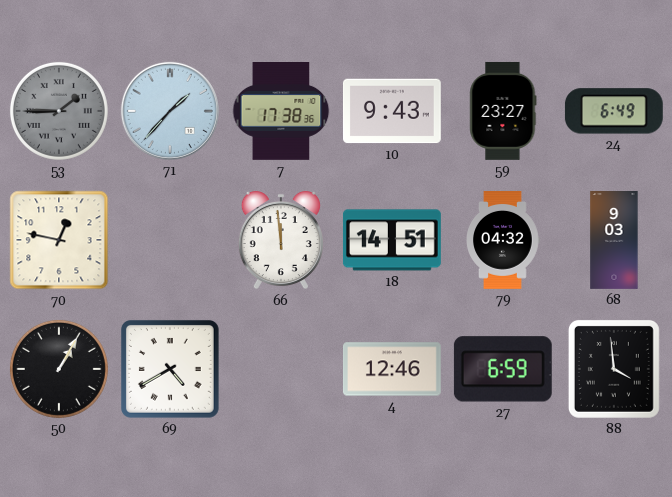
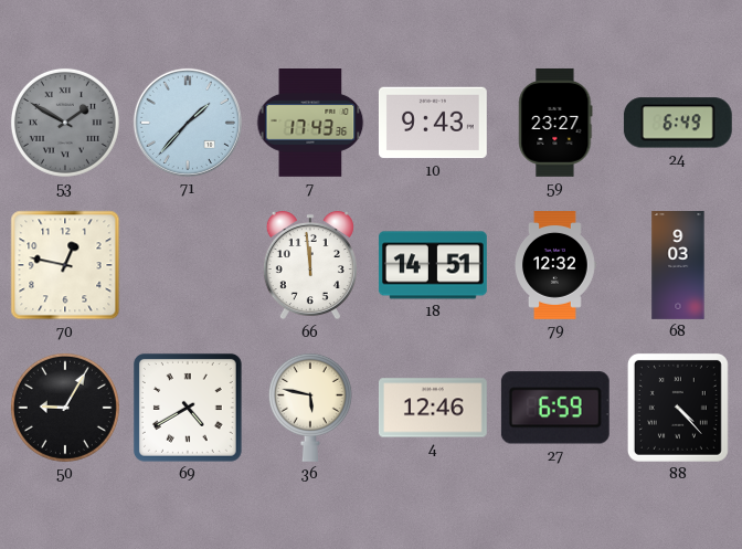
53: 1:45 -> 1:50 (65, 123)
7: 17:38 -> 17:43 (310, 124)
79: 04:32 -> 12:32 (555, 266)
50: 1:05 -> 9:05 (65, 408)
36: none -> 5:47 (310, 408)
88: 3:59 -> 4:23 (678, 408)
